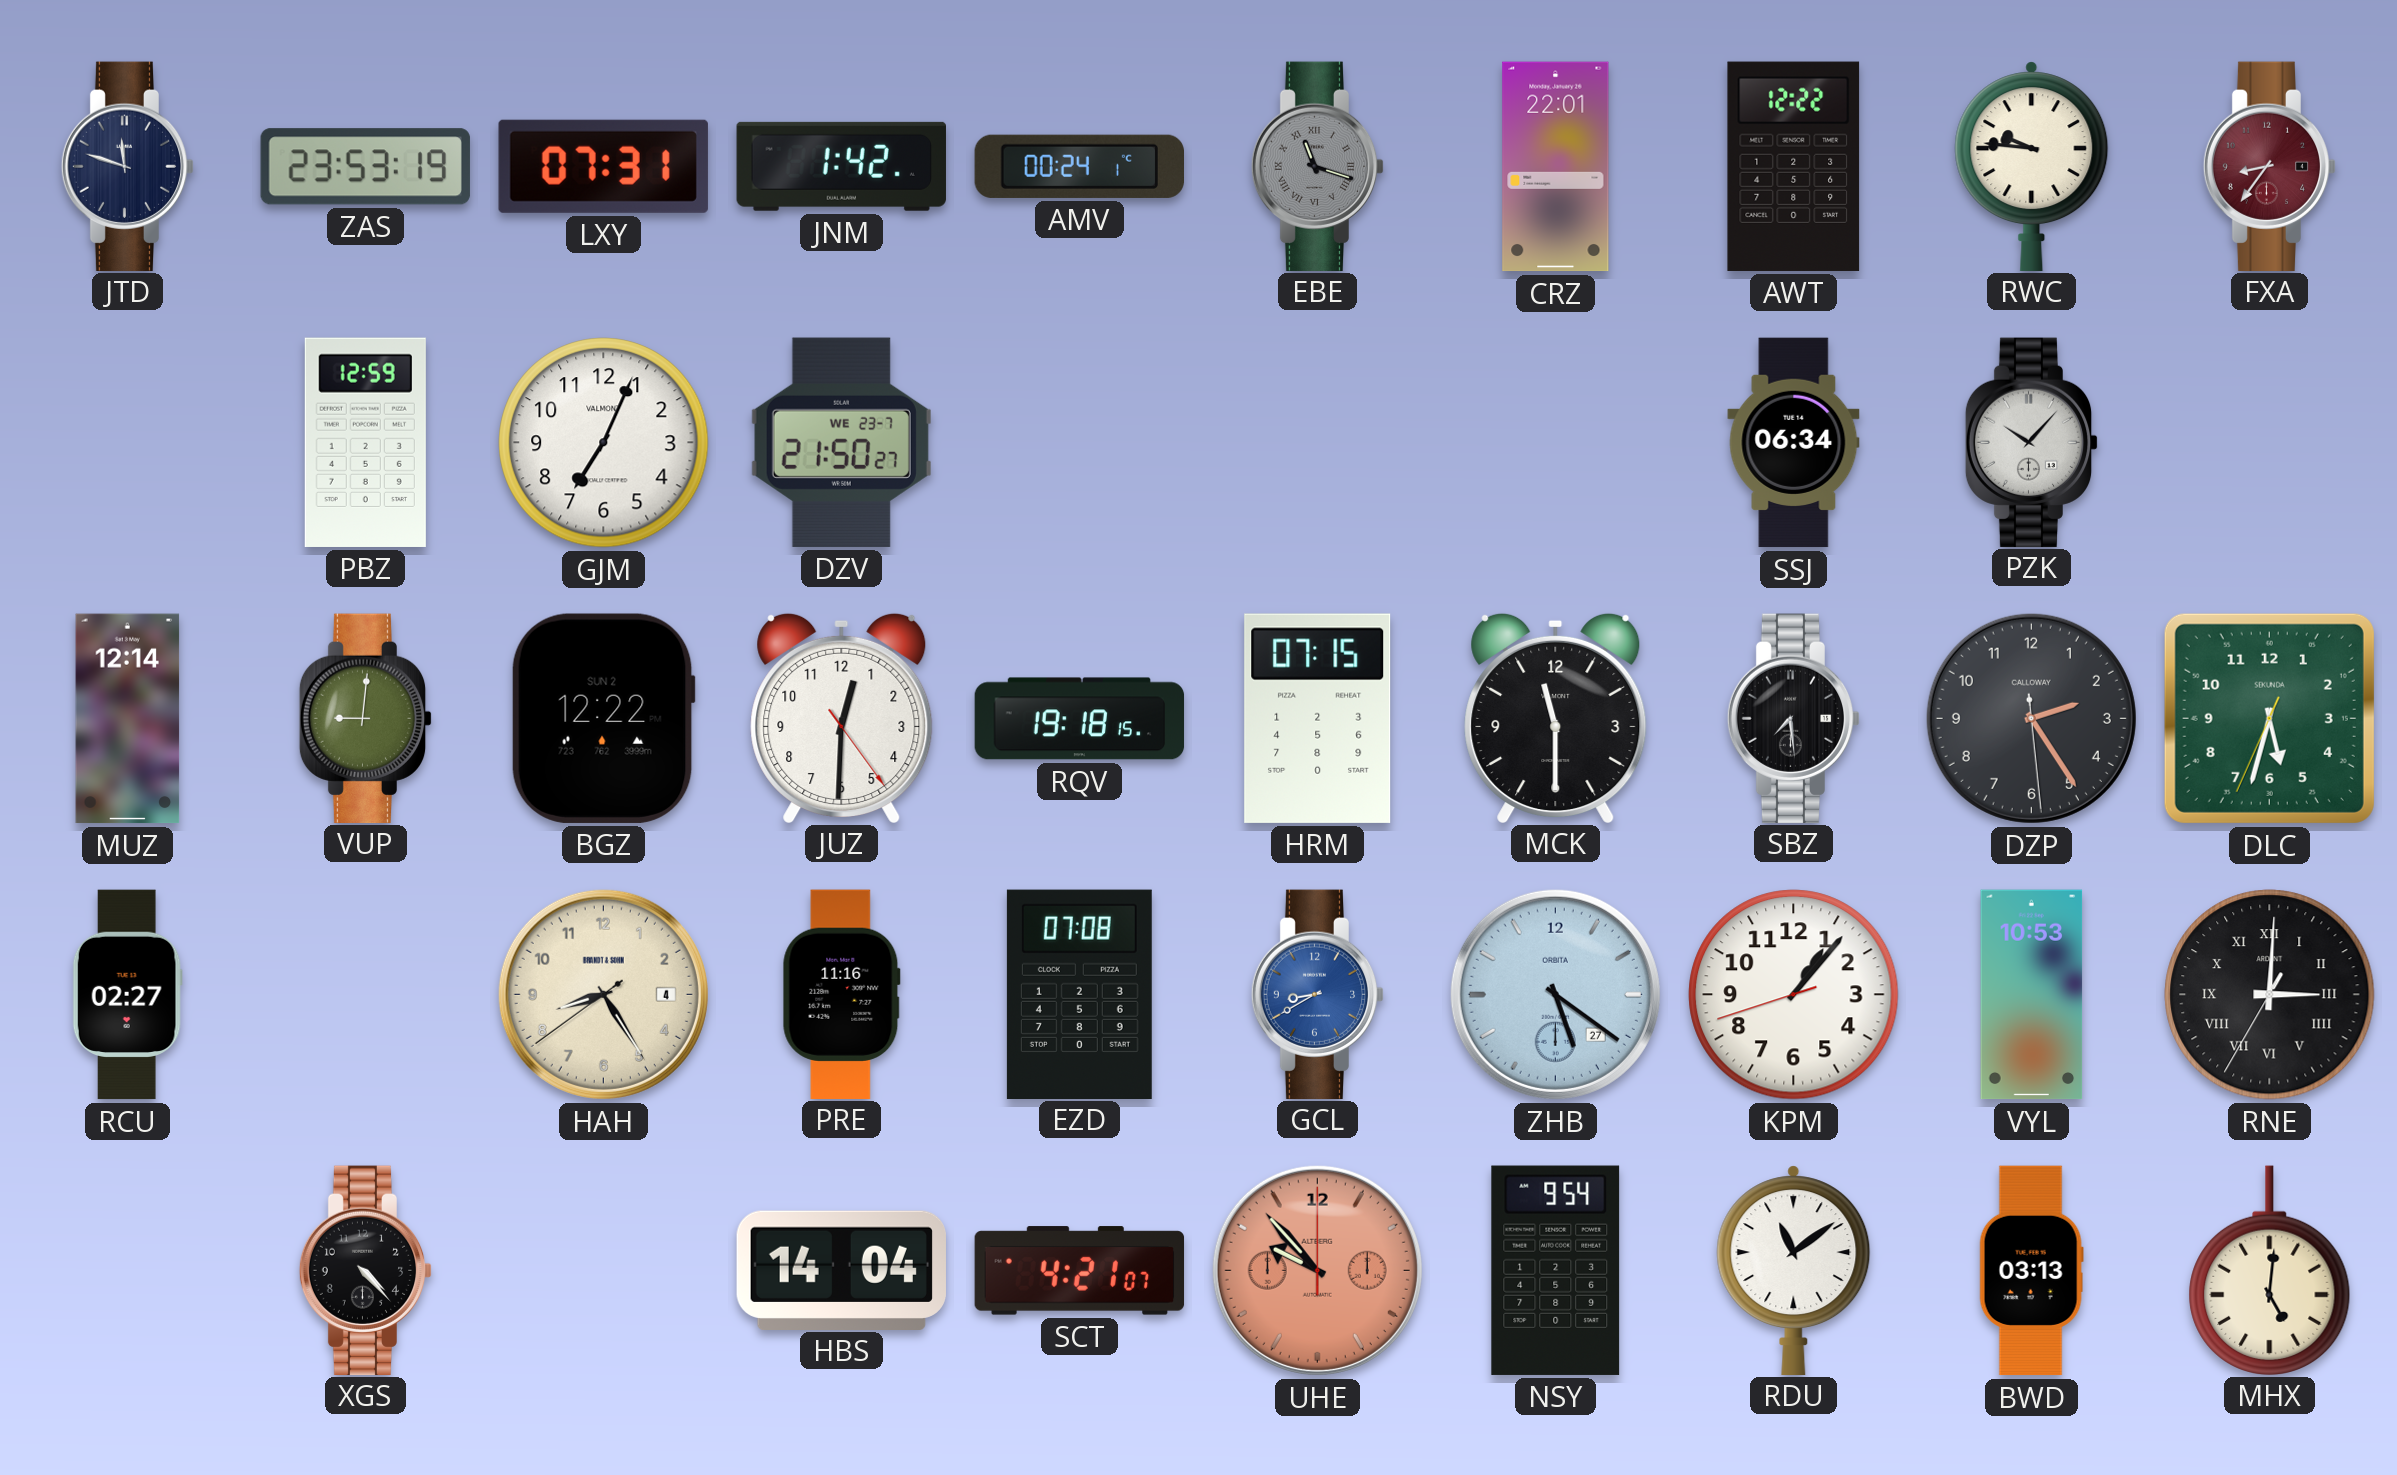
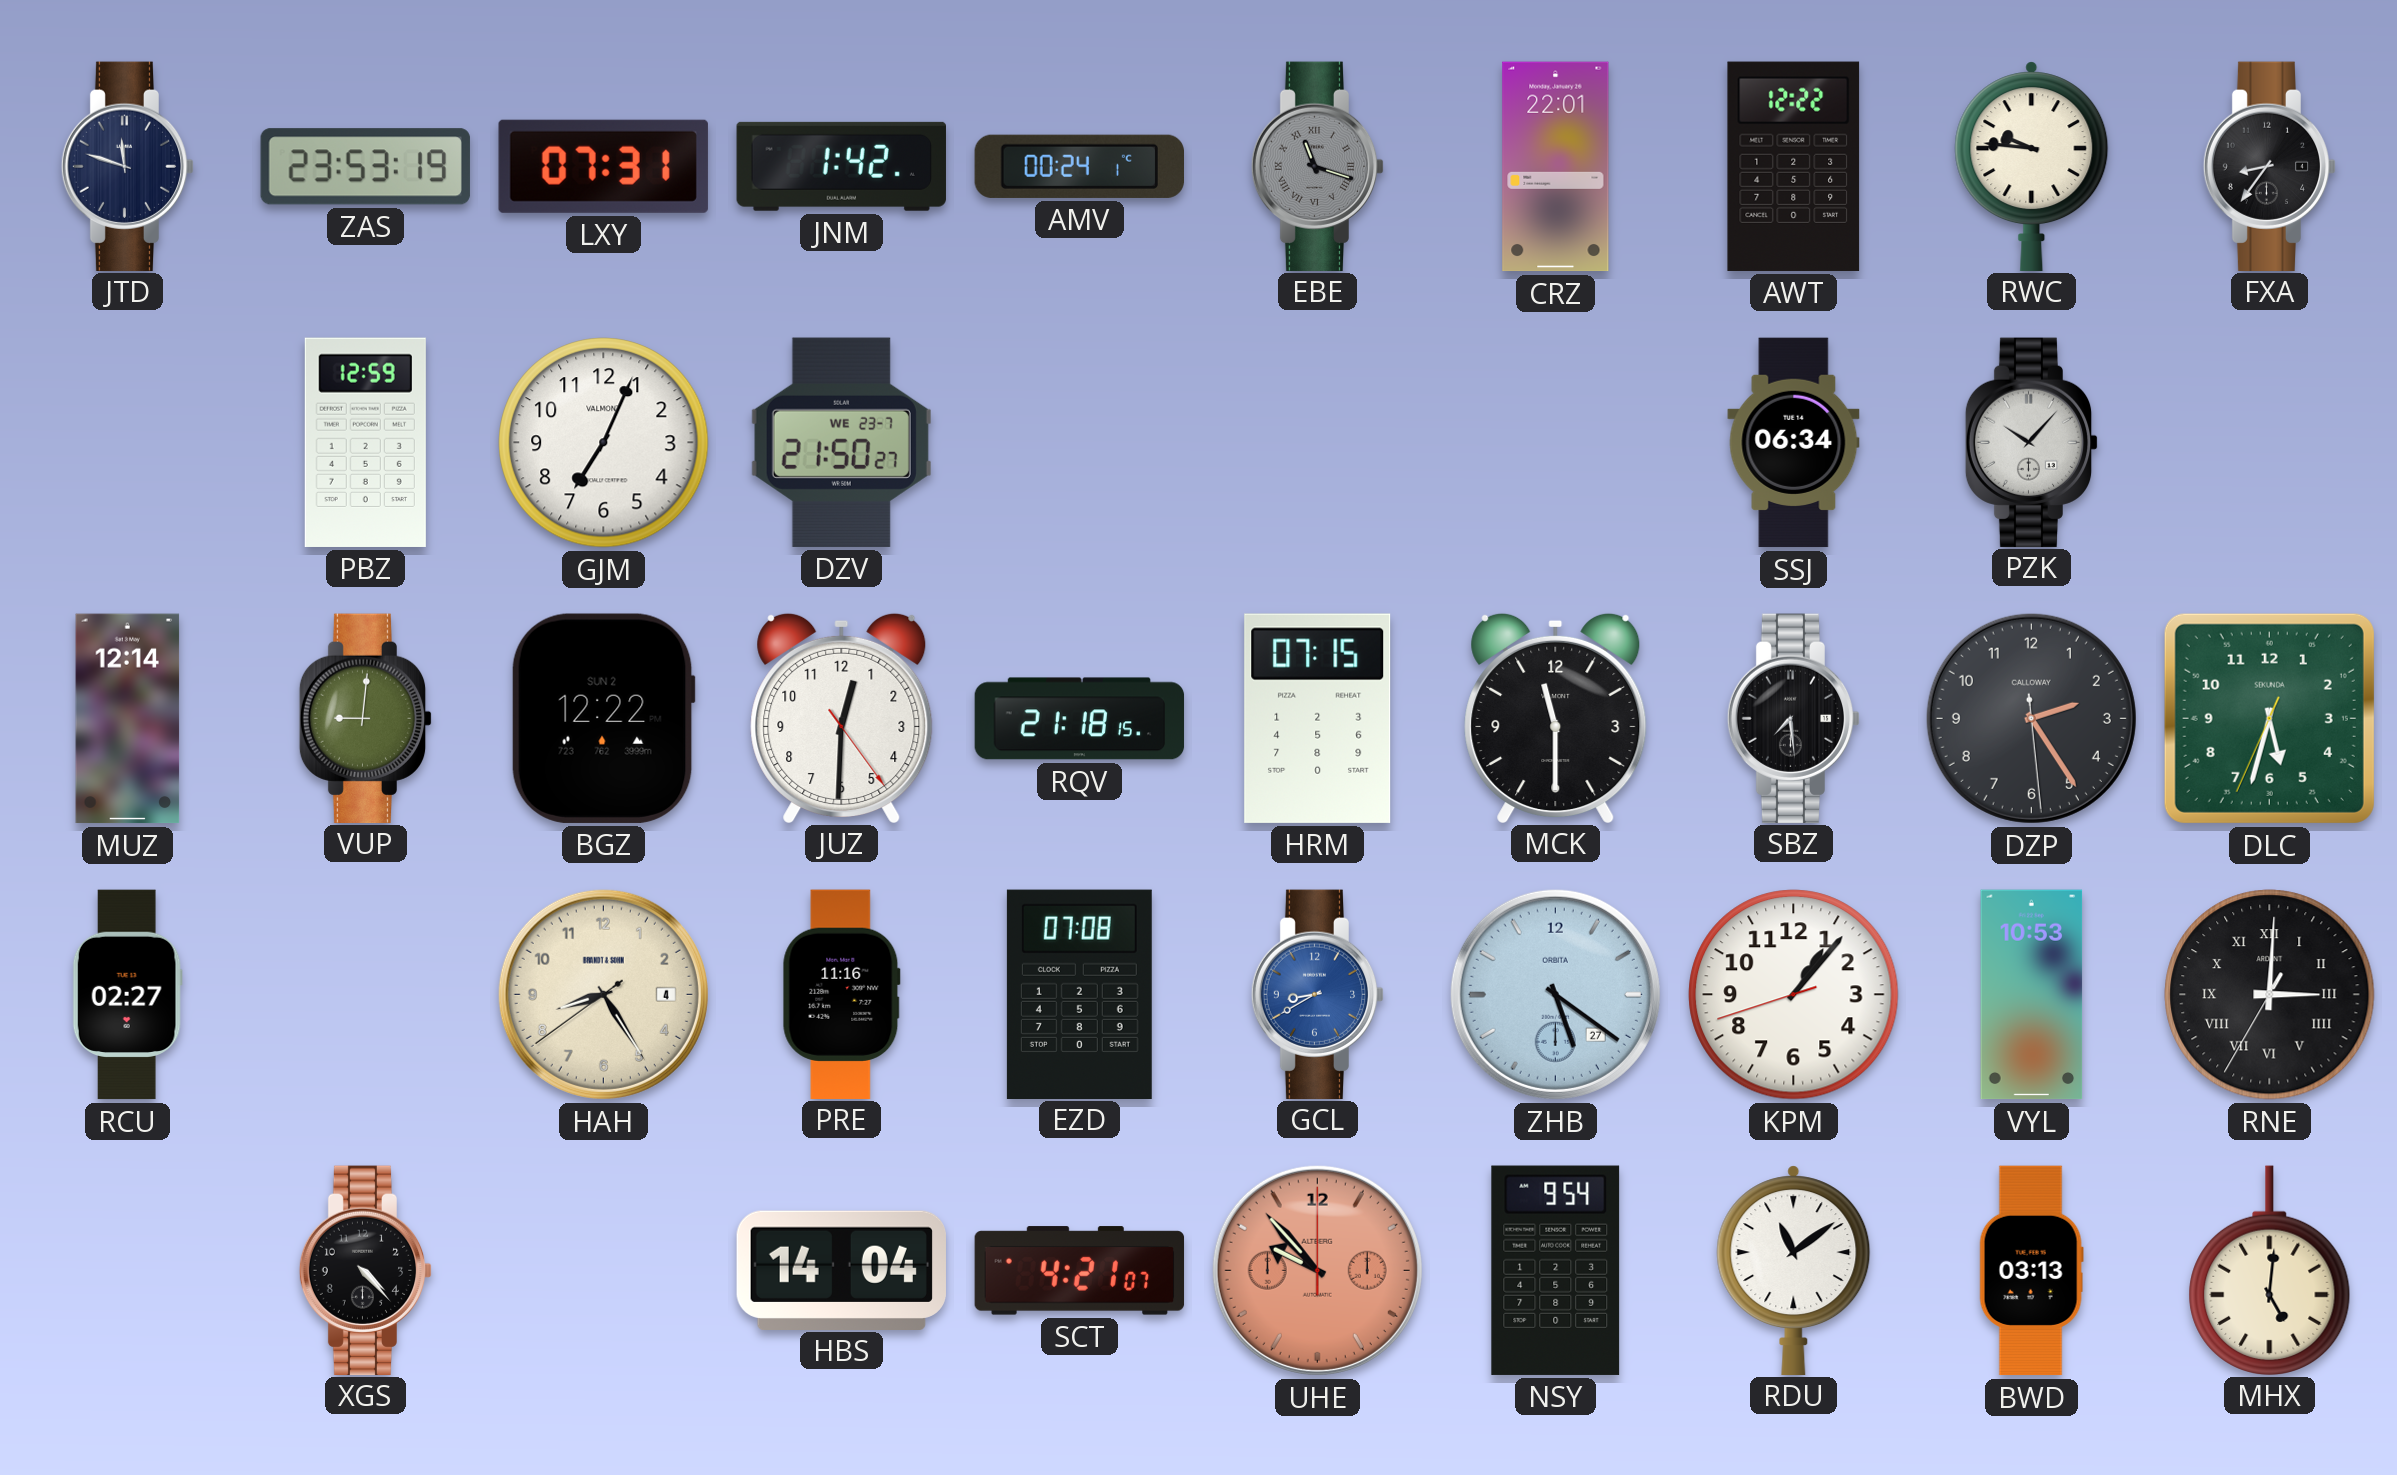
FXA dial: burgundy -> black (2270, 166)
RQV: 19:18 -> 21:18 (1080, 719)
